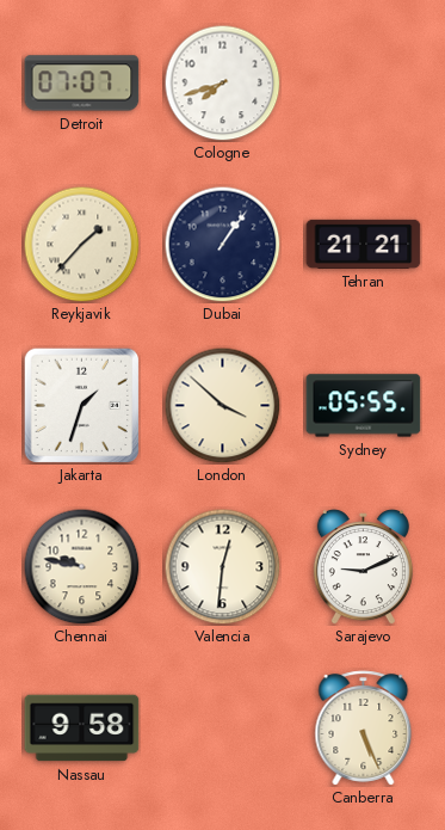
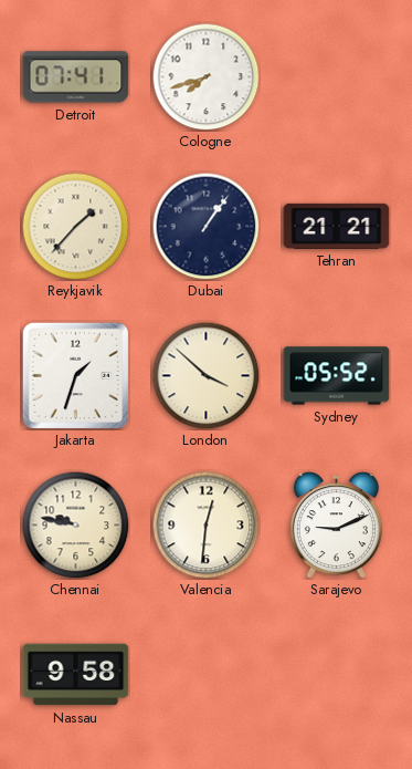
Detroit: 07:07 -> 07:41 (76, 77)
Sydney: 05:55 -> 05:52 (337, 376)
Canberra: 5:26 -> none (364, 728)
